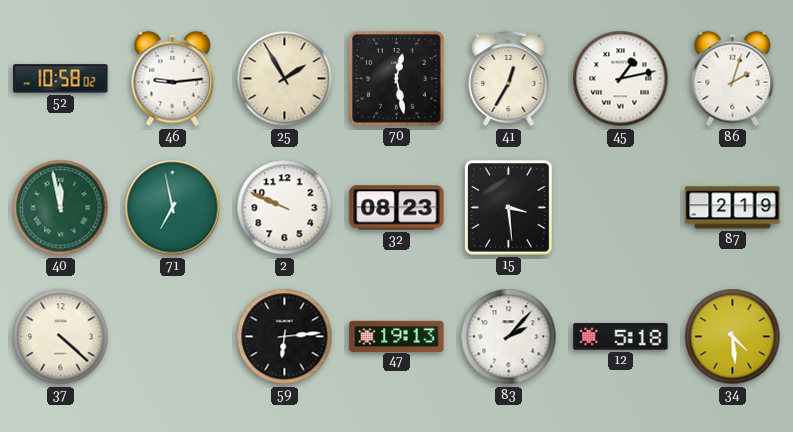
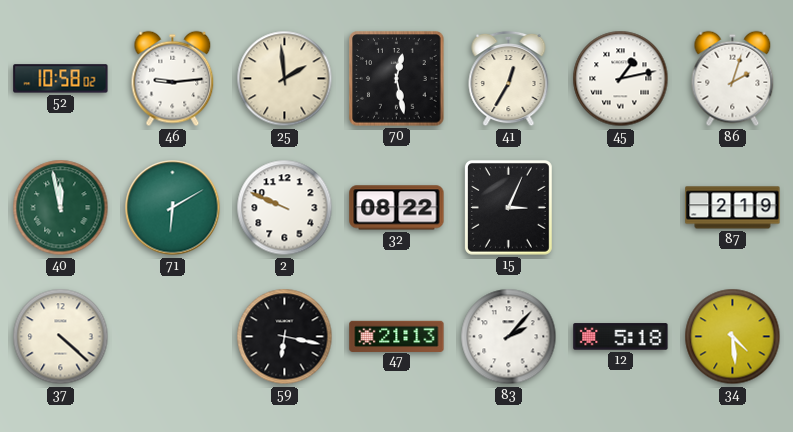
25: 1:55 -> 1:59 (285, 79)
71: 6:58 -> 6:10 (173, 208)
32: 08:23 -> 08:22 (397, 208)
15: 3:29 -> 3:04 (508, 207)
59: 6:14 -> 6:17 (285, 337)
47: 19:13 -> 21:13 (397, 336)
